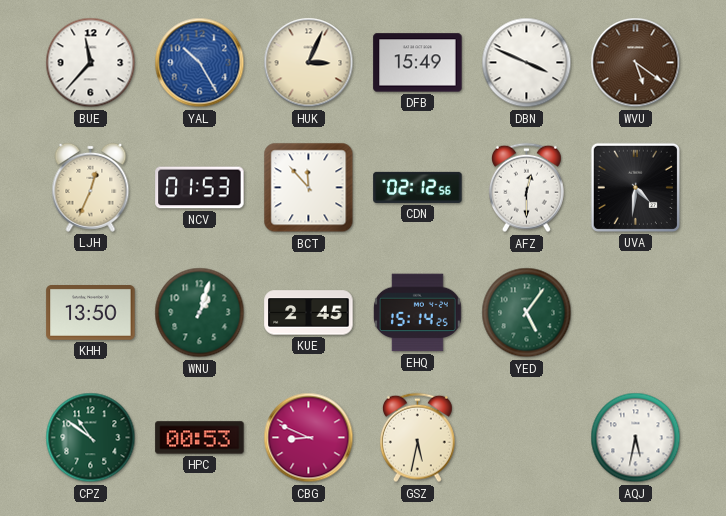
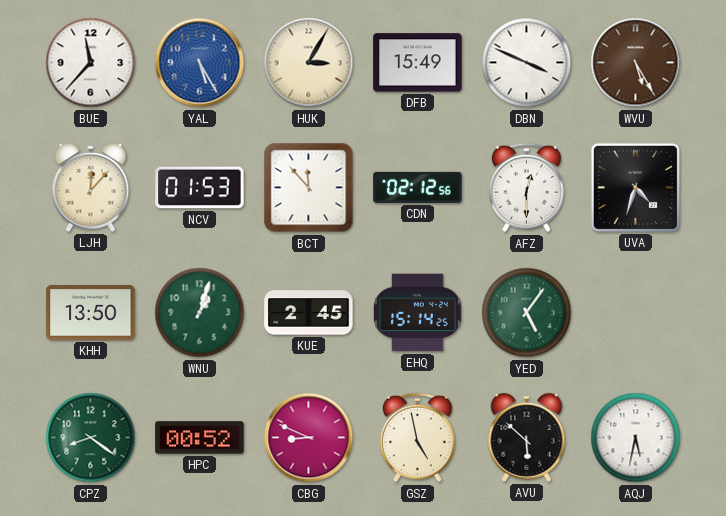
YAL: 10:25 -> 5:25 (200, 63)
HUK: 3:04 -> 3:05 (309, 63)
WVU: 5:21 -> 5:25 (636, 63)
LJH: 12:34 -> 12:07 (91, 187)
UVA: 4:31 -> 4:33 (635, 187)
CPZ: 10:51 -> 8:21 (91, 438)
HPC: 00:53 -> 00:52 (200, 438)
GSZ: 5:32 -> 4:58 (417, 438)
AVU: none -> 5:52 (527, 437)
